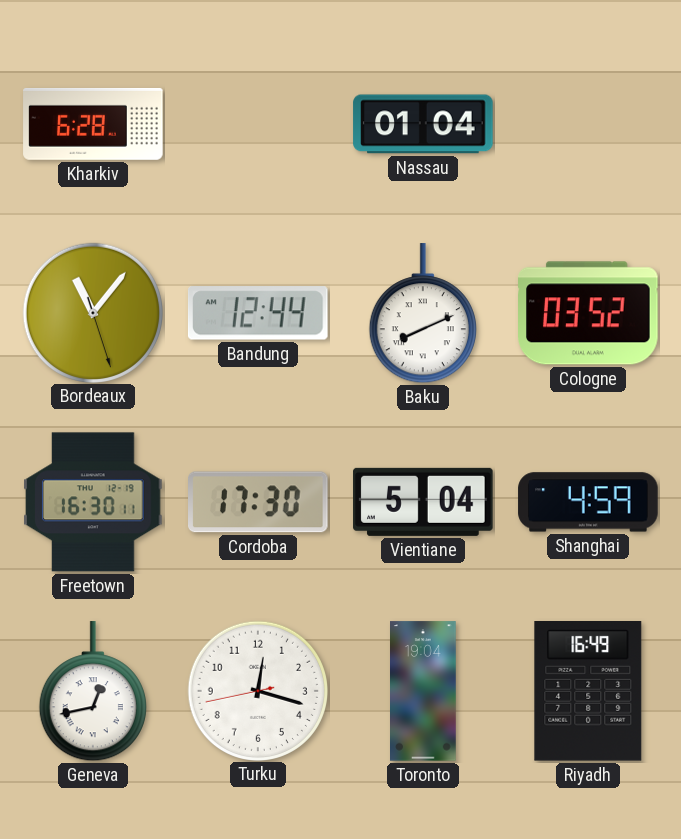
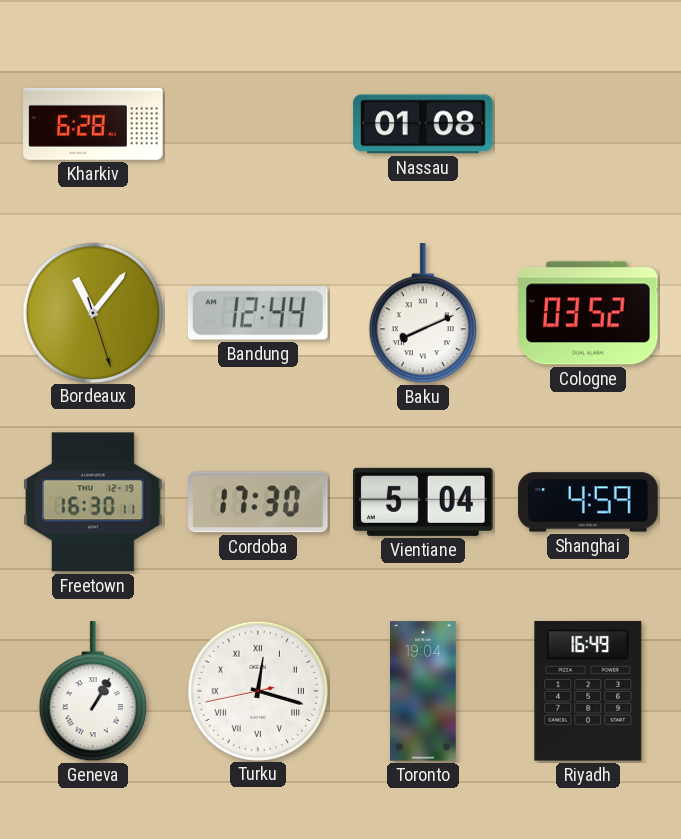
Nassau: 01:04 -> 01:08 (423, 124)
Geneva: 12:43 -> 1:05 (93, 692)
Turku numerals: Arabic -> Roman (257, 690)
